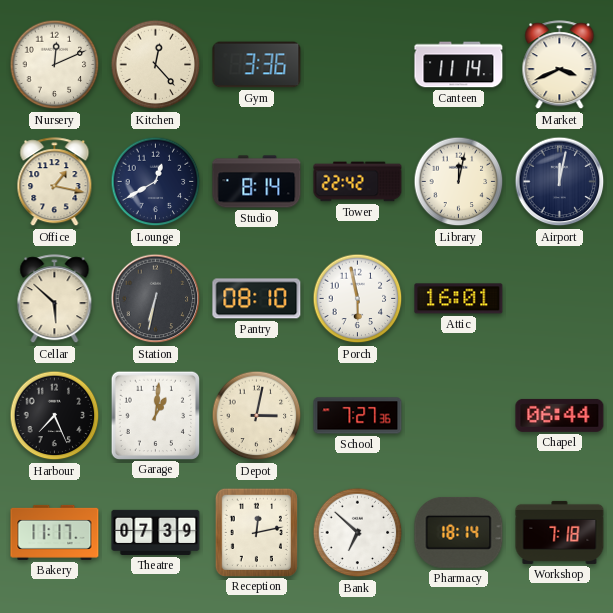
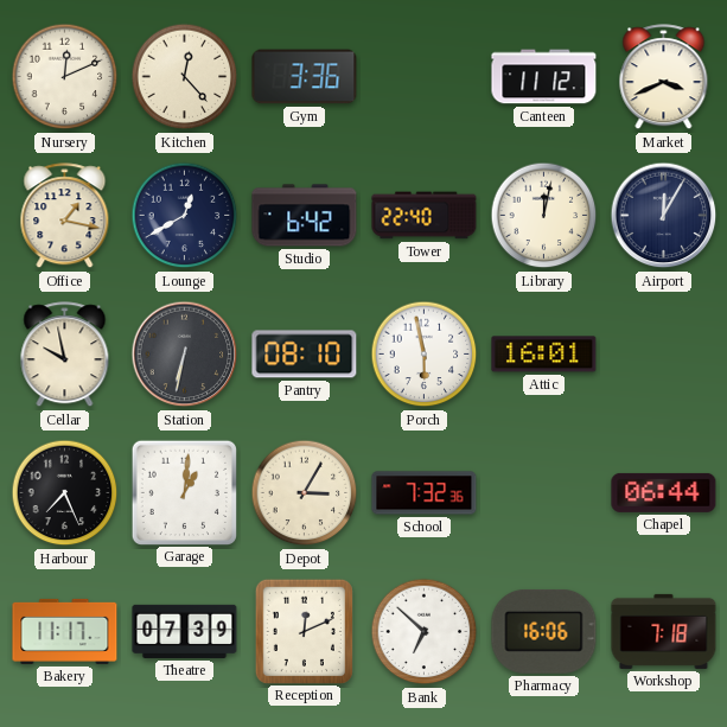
Canteen: 11:14 -> 11:12 (544, 77)
Studio: 8:14 -> 6:42 (305, 216)
Tower: 22:42 -> 22:40 (425, 216)
Airport: 12:02 -> 12:05 (664, 216)
Cellar: 5:52 -> 9:58 (65, 355)
Depot: 3:02 -> 3:05 (305, 493)
School: 7:27 -> 7:32 (425, 493)
Reception: 12:13 -> 12:11 (304, 631)
Pharmacy: 18:14 -> 16:06 (544, 631)
